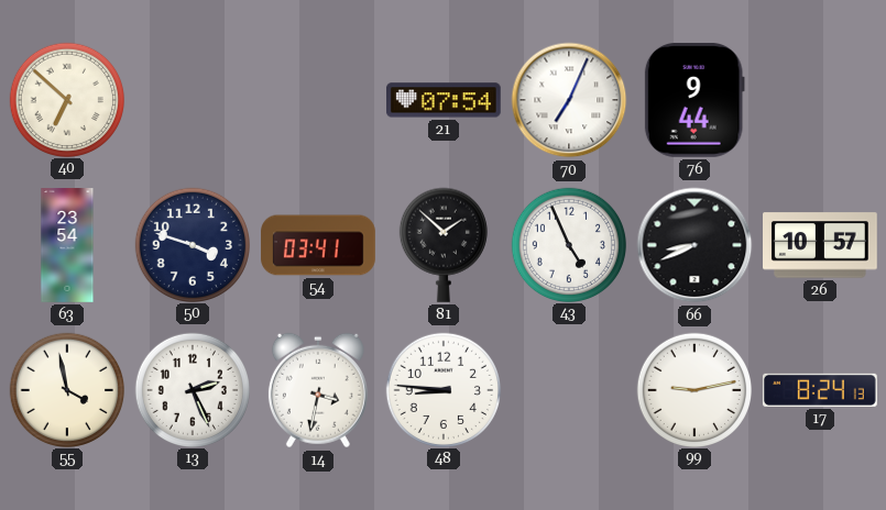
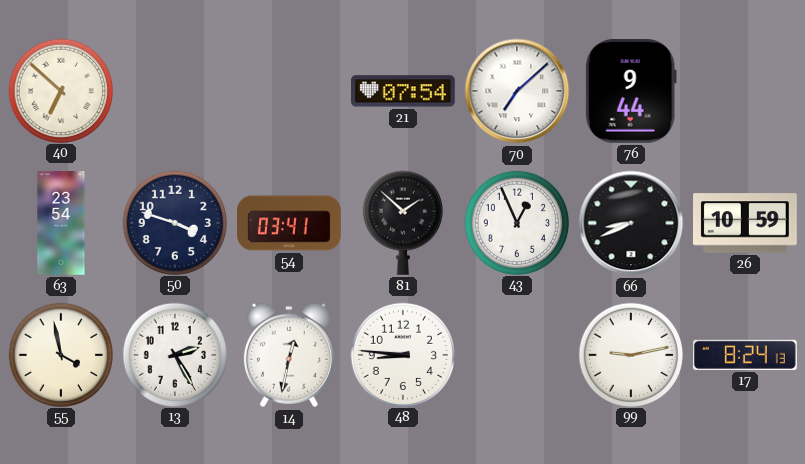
70: 7:04 -> 7:08 (517, 91)
43: 4:56 -> 12:56 (516, 222)
26: 10:57 -> 10:59 (746, 223)
13: 2:26 -> 2:25 (174, 354)
14: 3:32 -> 12:32 (289, 355)
